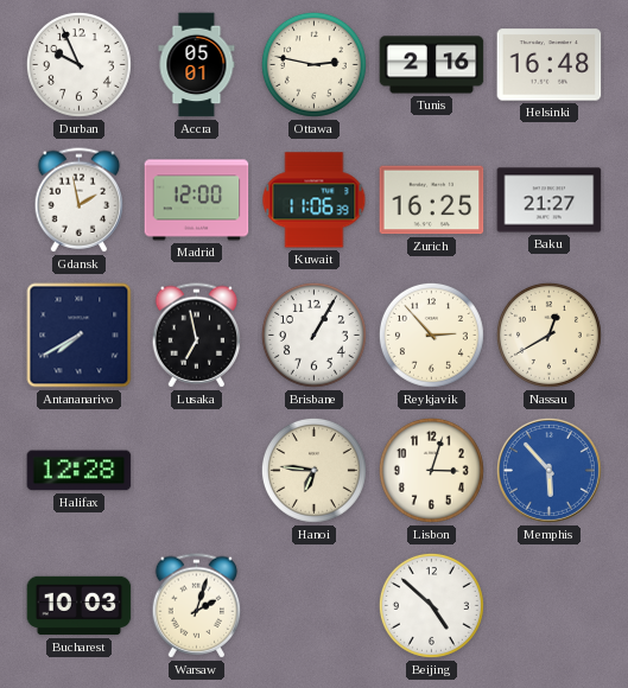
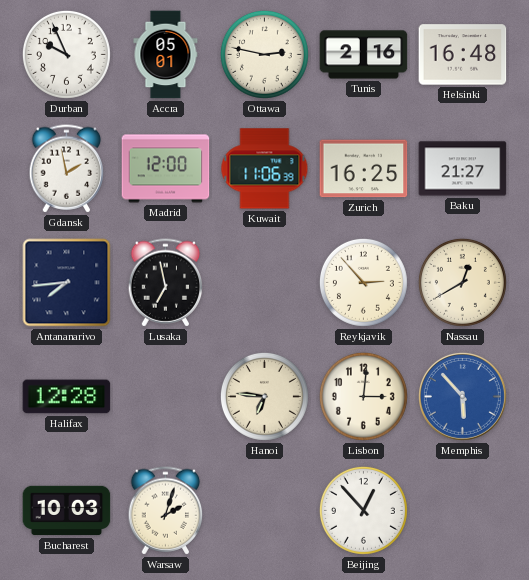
Antananarivo: 7:40 -> 7:44 (67, 283)
Brisbane: 1:05 -> none (313, 335)
Lisbon: 3:03 -> 3:01 (363, 396)
Beijing: 4:52 -> 12:53 (363, 510)
